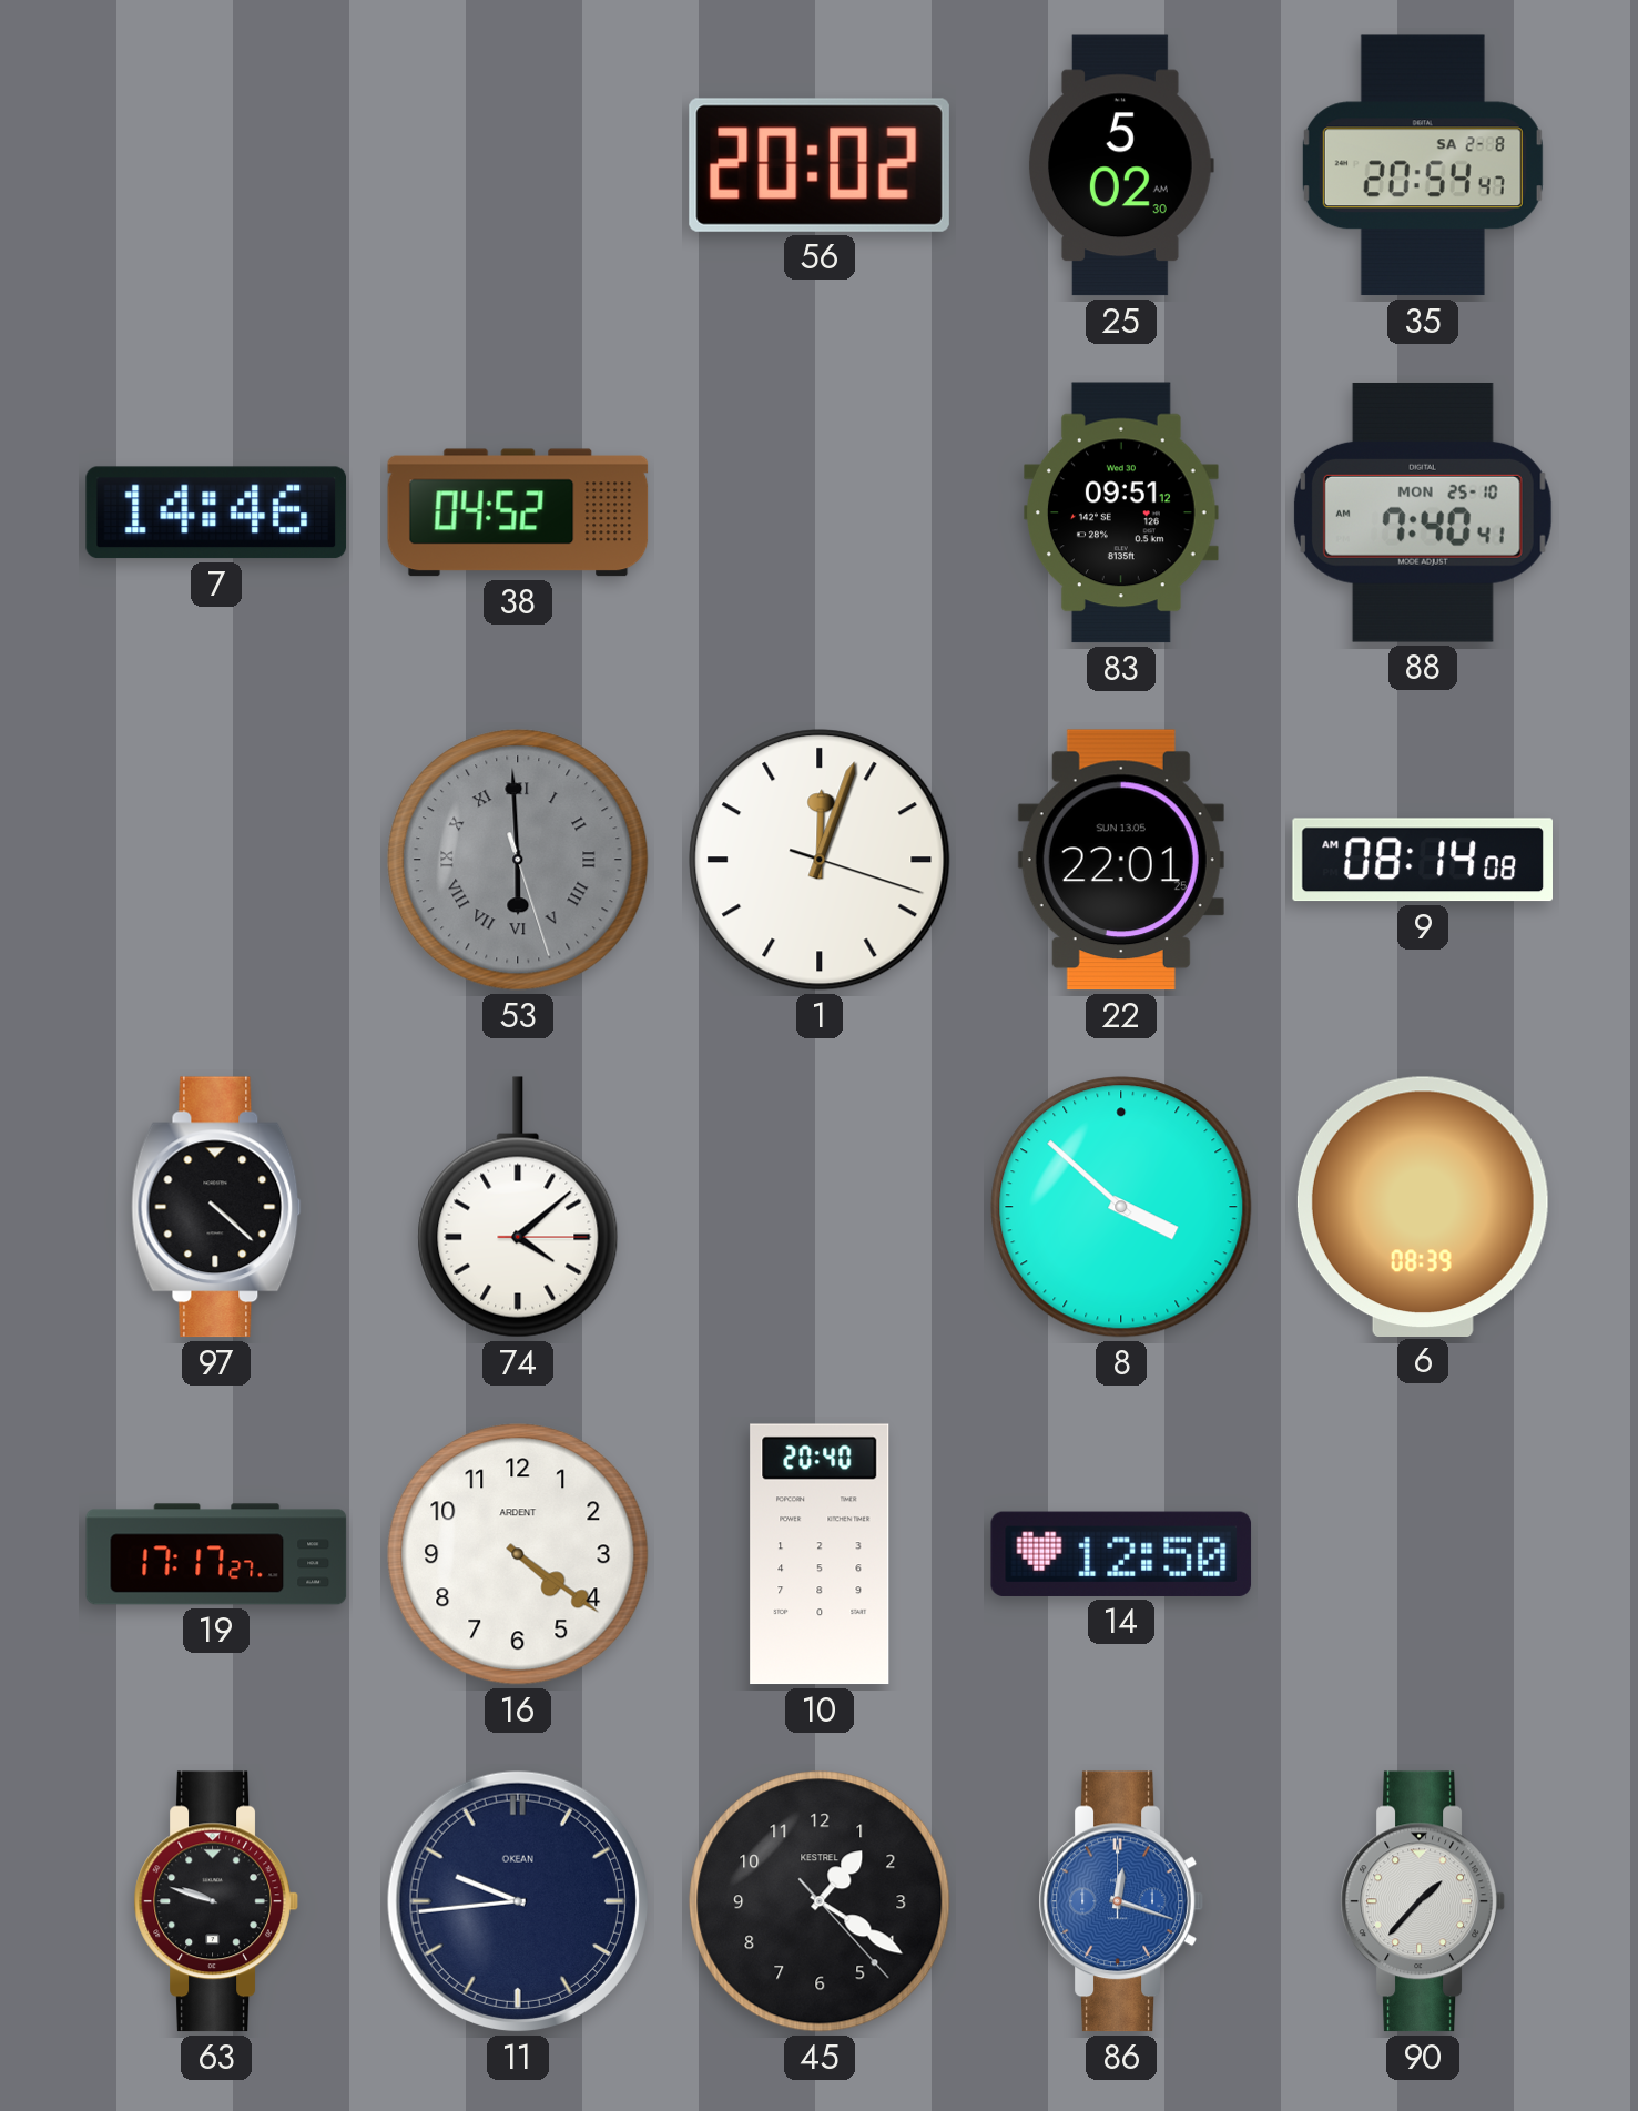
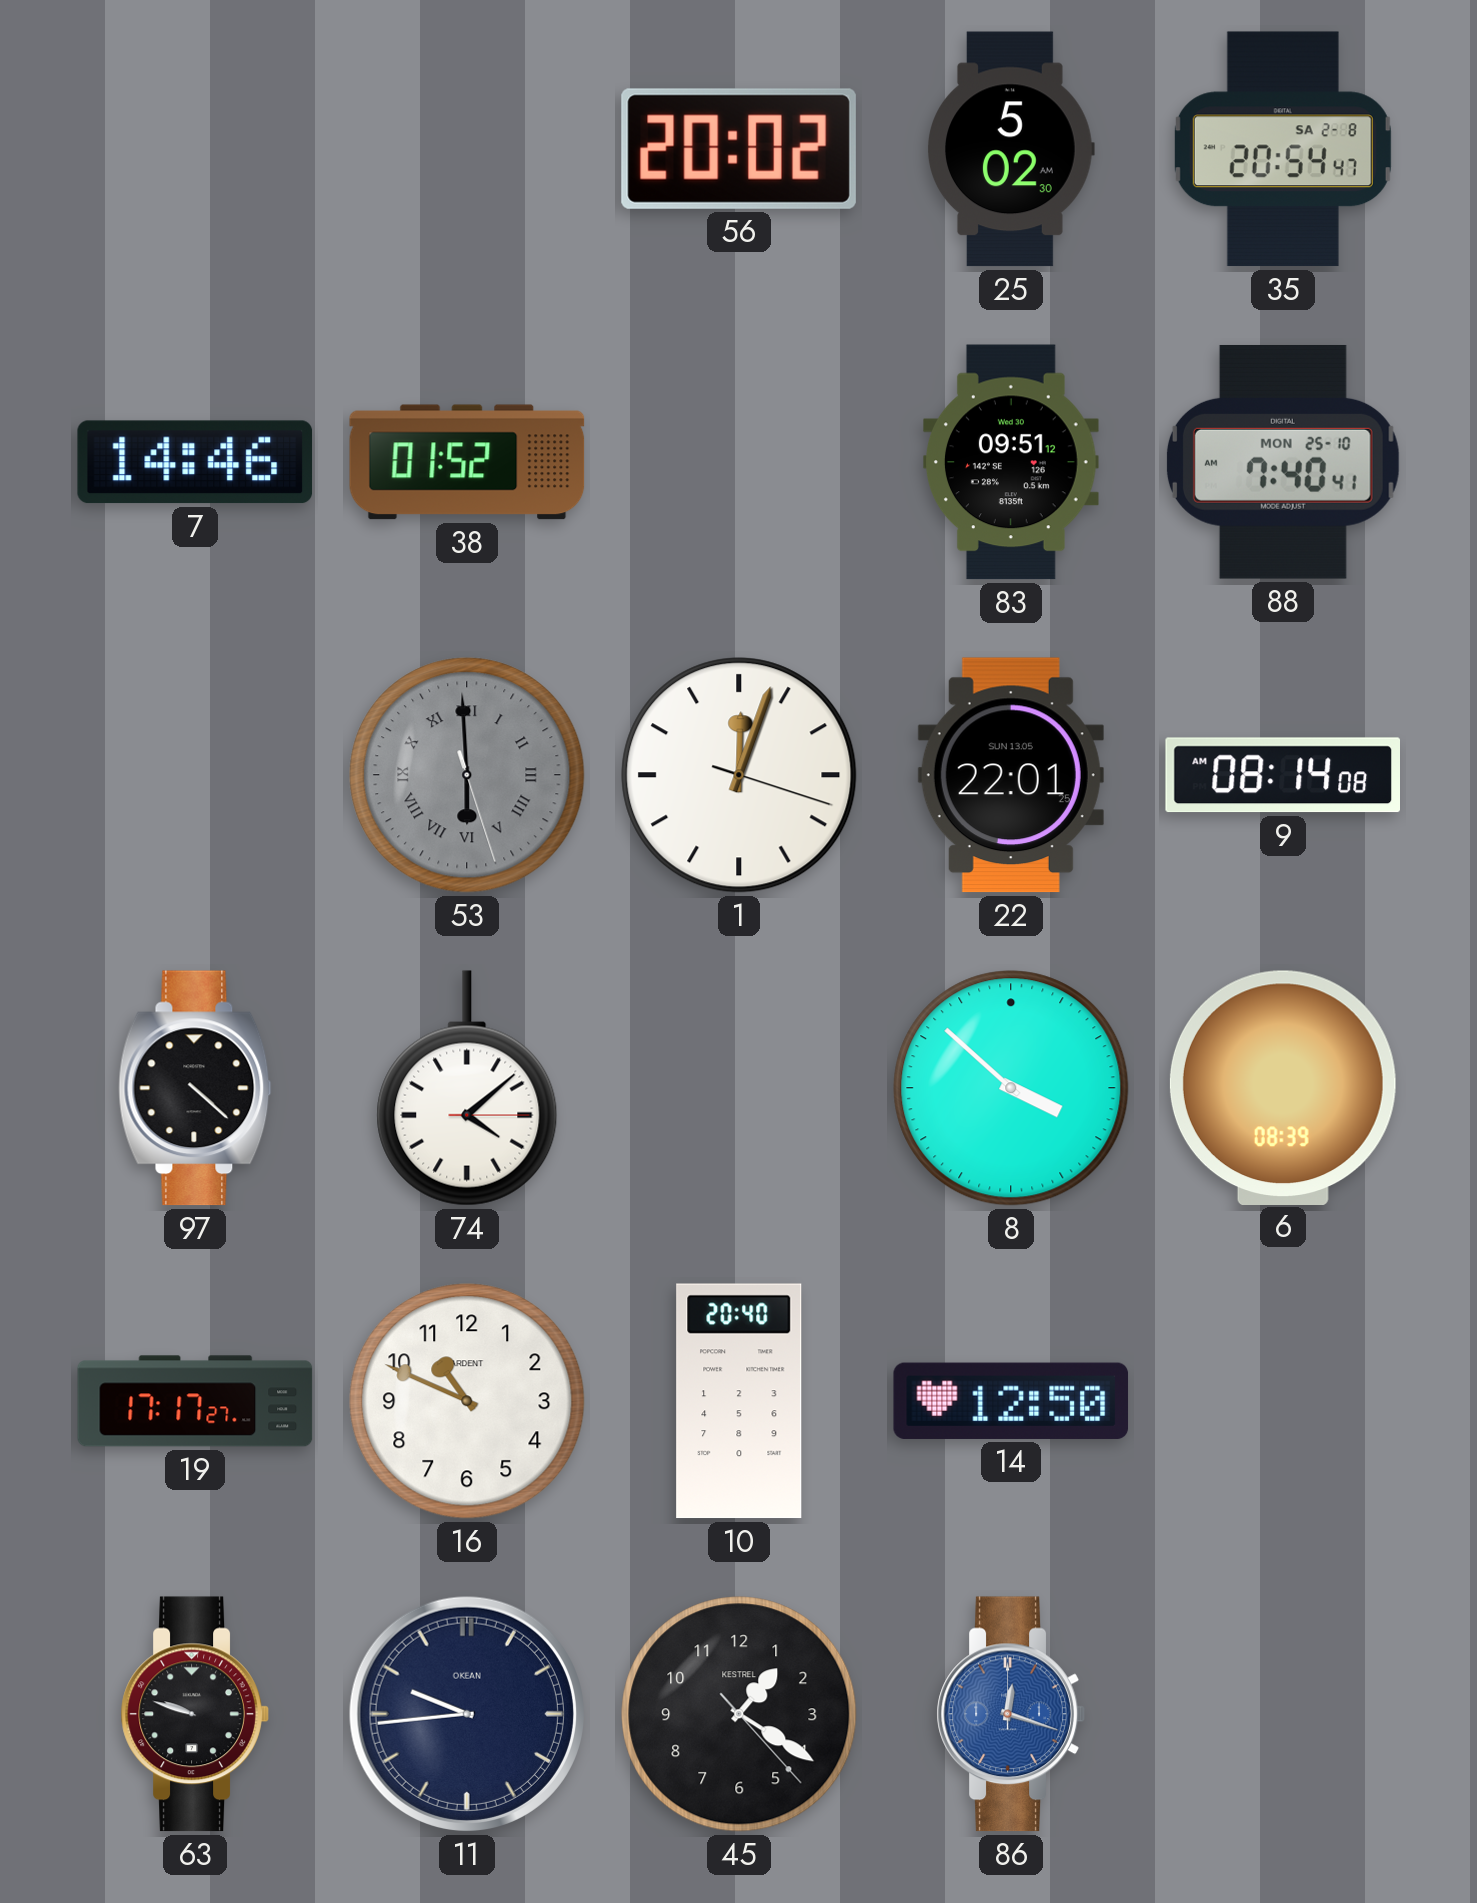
38: 04:52 -> 01:52 (467, 462)
16: 4:21 -> 10:49 (467, 1401)
90: 1:37 -> none (1423, 1901)
